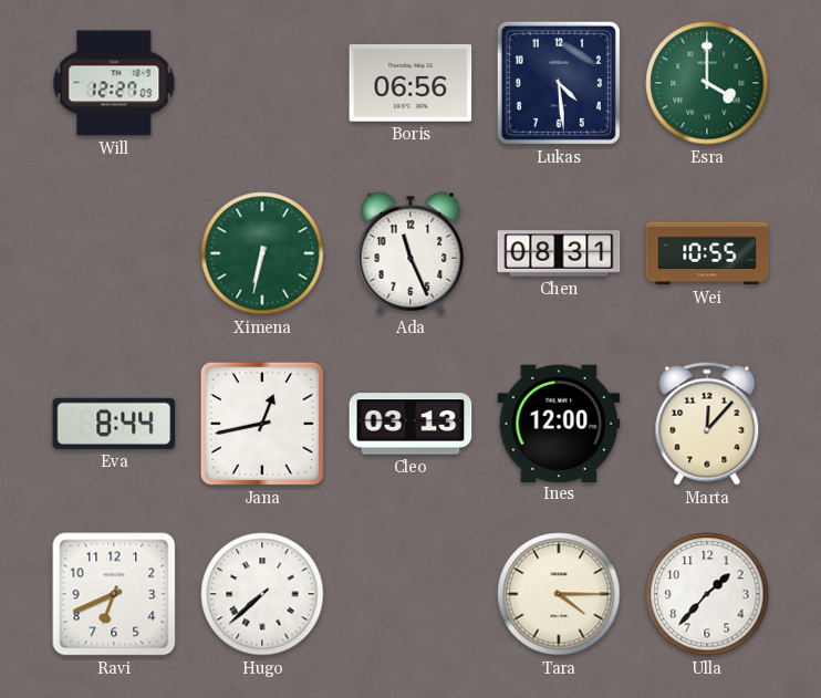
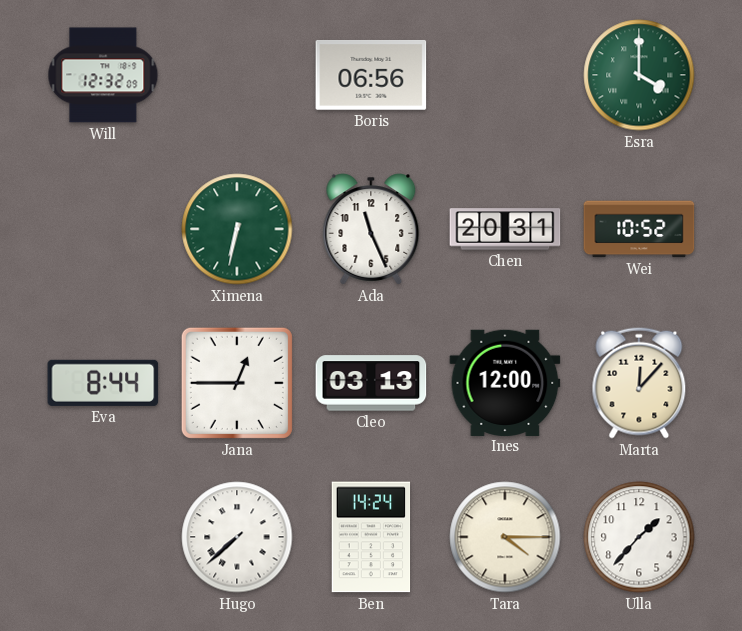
Will: 12:27 -> 12:32 (103, 75)
Lukas: 4:29 -> none (559, 83)
Chen: 08:31 -> 20:31 (505, 229)
Wei: 10:55 -> 10:52 (639, 229)
Jana: 12:43 -> 12:45 (237, 383)
Ravi: 6:41 -> none (114, 594)
Ben: none -> 14:24 (371, 537)
